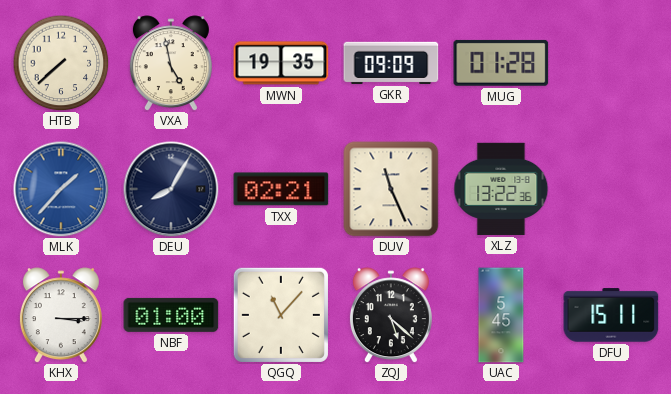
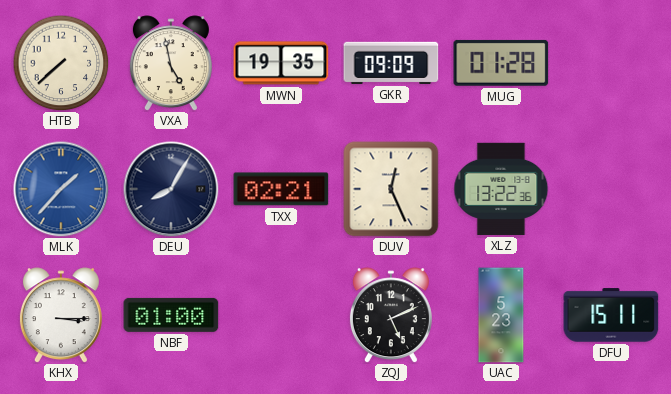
DUV: 11:26 -> 12:26 (391, 189)
QGQ: 11:07 -> none (281, 315)
ZQJ: 5:22 -> 5:11 (391, 315)
UAC: 5:45 -> 5:23 (501, 315)
